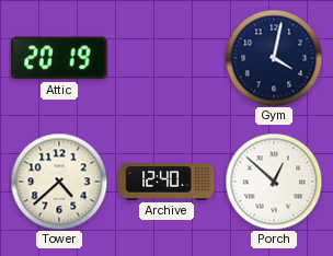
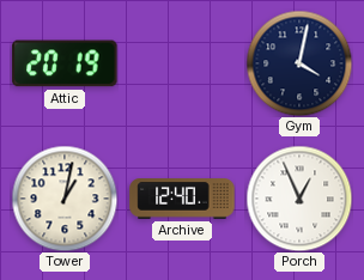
Tower: 4:38 -> 1:02 (65, 199)
Porch: 12:52 -> 12:56 (299, 199)
